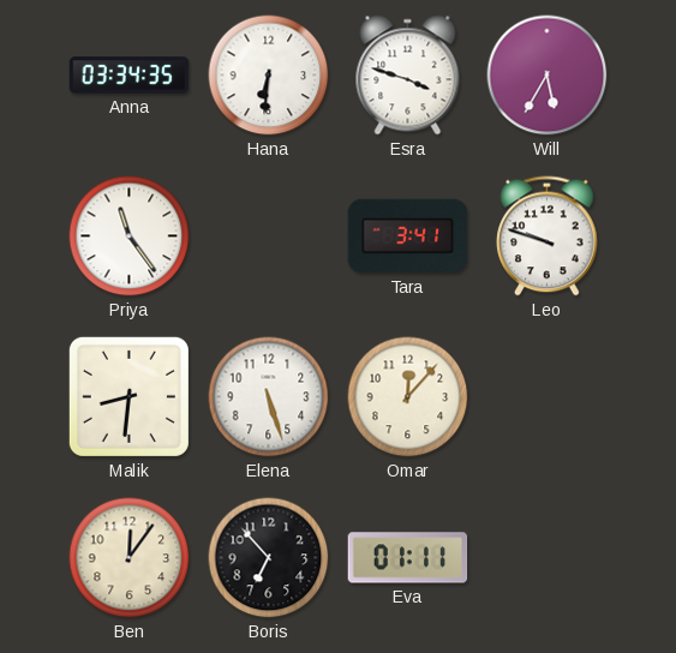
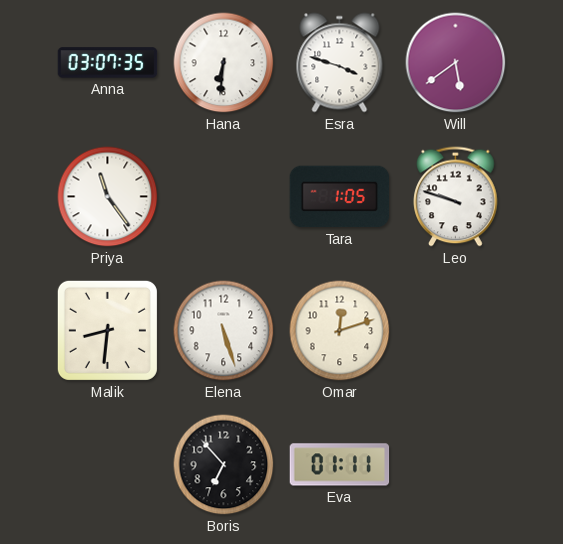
Anna: 03:34 -> 03:07 (108, 63)
Will: 5:35 -> 5:39 (456, 63)
Tara: 3:41 -> 1:05 (340, 197)
Omar: 12:07 -> 12:12 (340, 331)
Ben: 12:06 -> none (130, 558)
